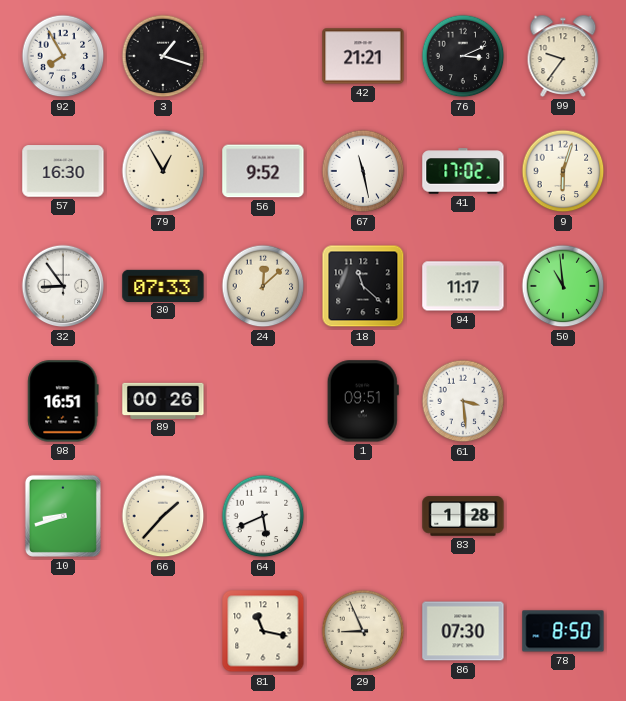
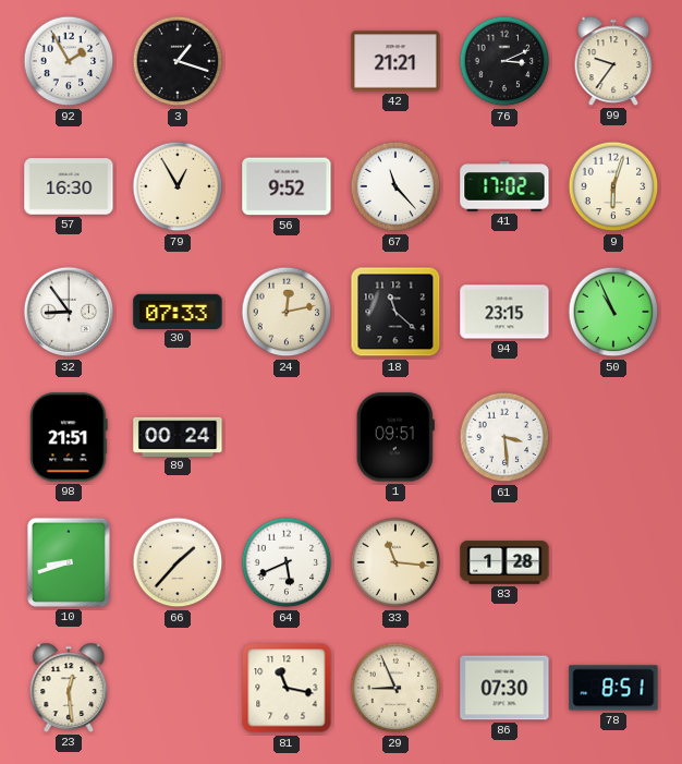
92: 7:55 -> 1:55 (69, 61)
67: 11:28 -> 11:23 (395, 186)
24: 12:08 -> 12:13 (287, 312)
94: 11:17 -> 23:15 (504, 312)
50: 10:59 -> 10:56 (613, 312)
98: 16:51 -> 21:51 (69, 437)
89: 00:26 -> 00:24 (178, 436)
33: none -> 11:16 (395, 562)
23: none -> 12:29 (69, 688)
78: 8:50 -> 8:51 (613, 688)
